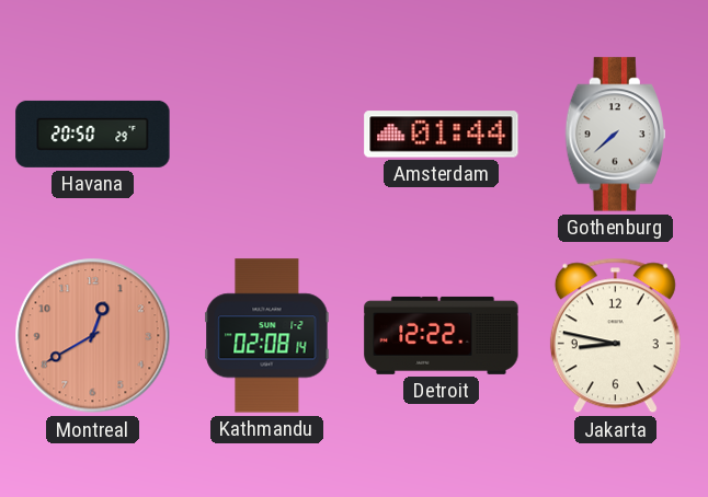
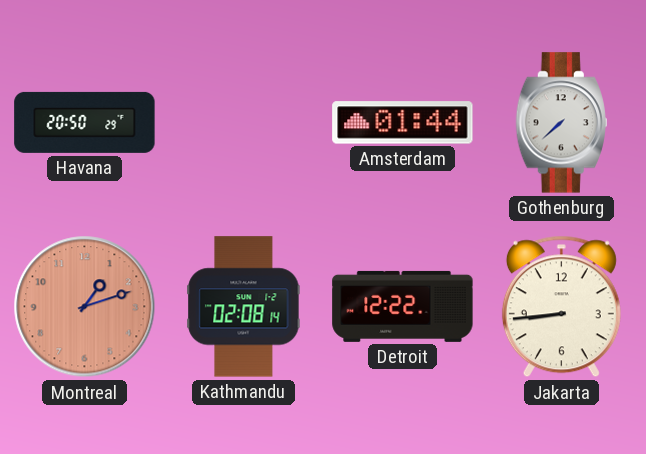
Montreal: 12:40 -> 1:12 (85, 307)
Jakarta: 8:47 -> 8:44 (561, 307)
